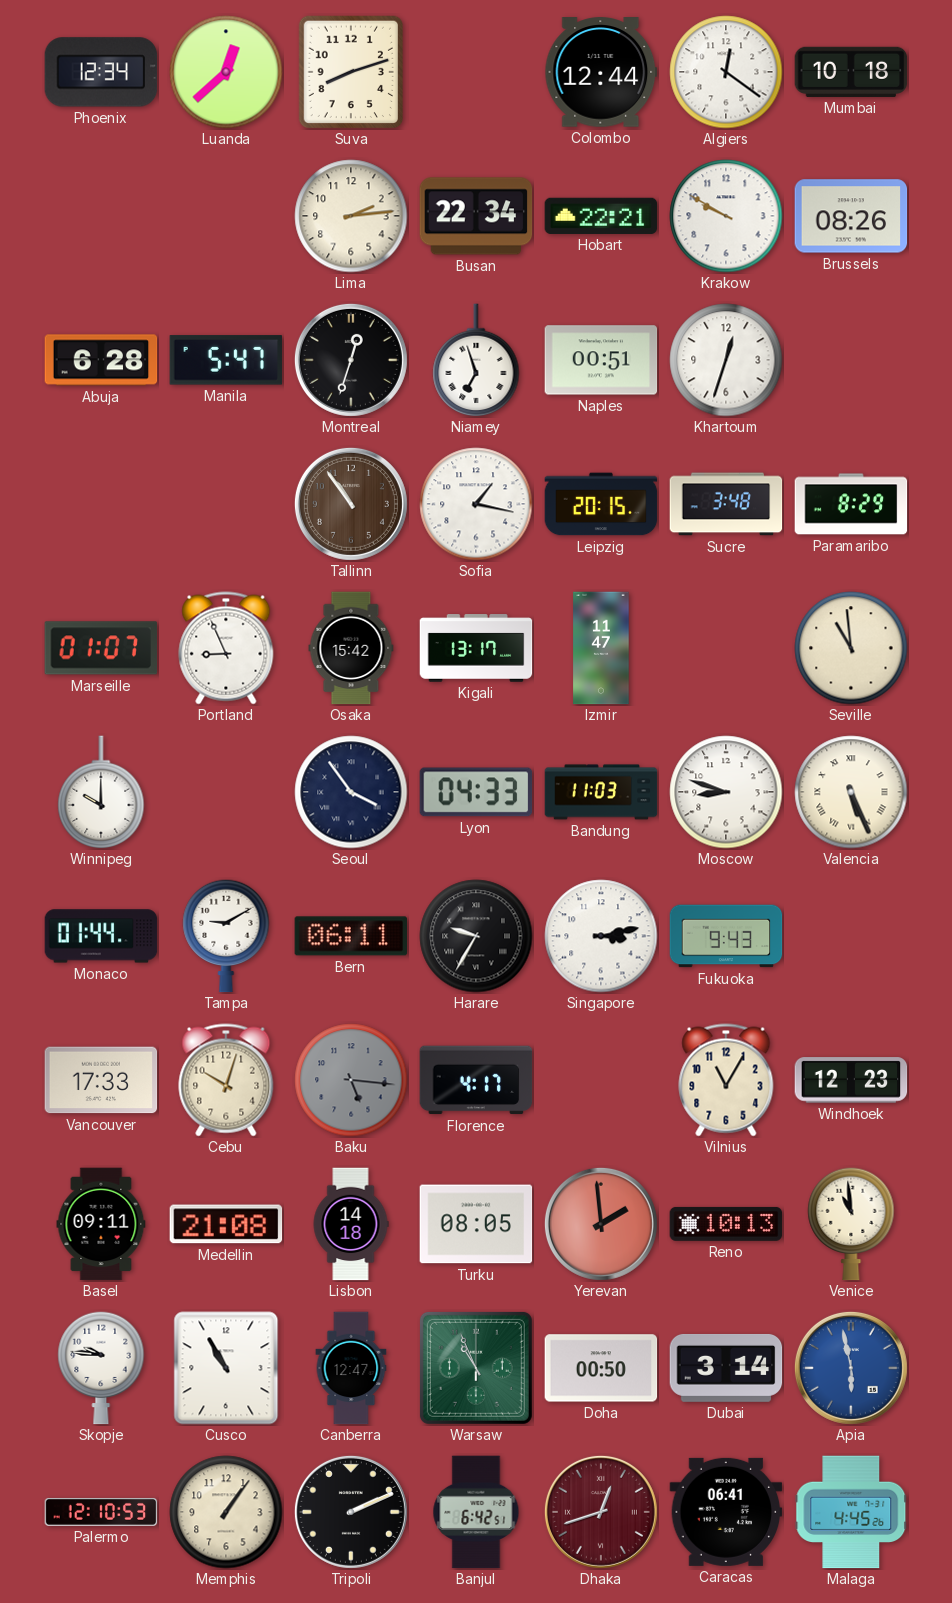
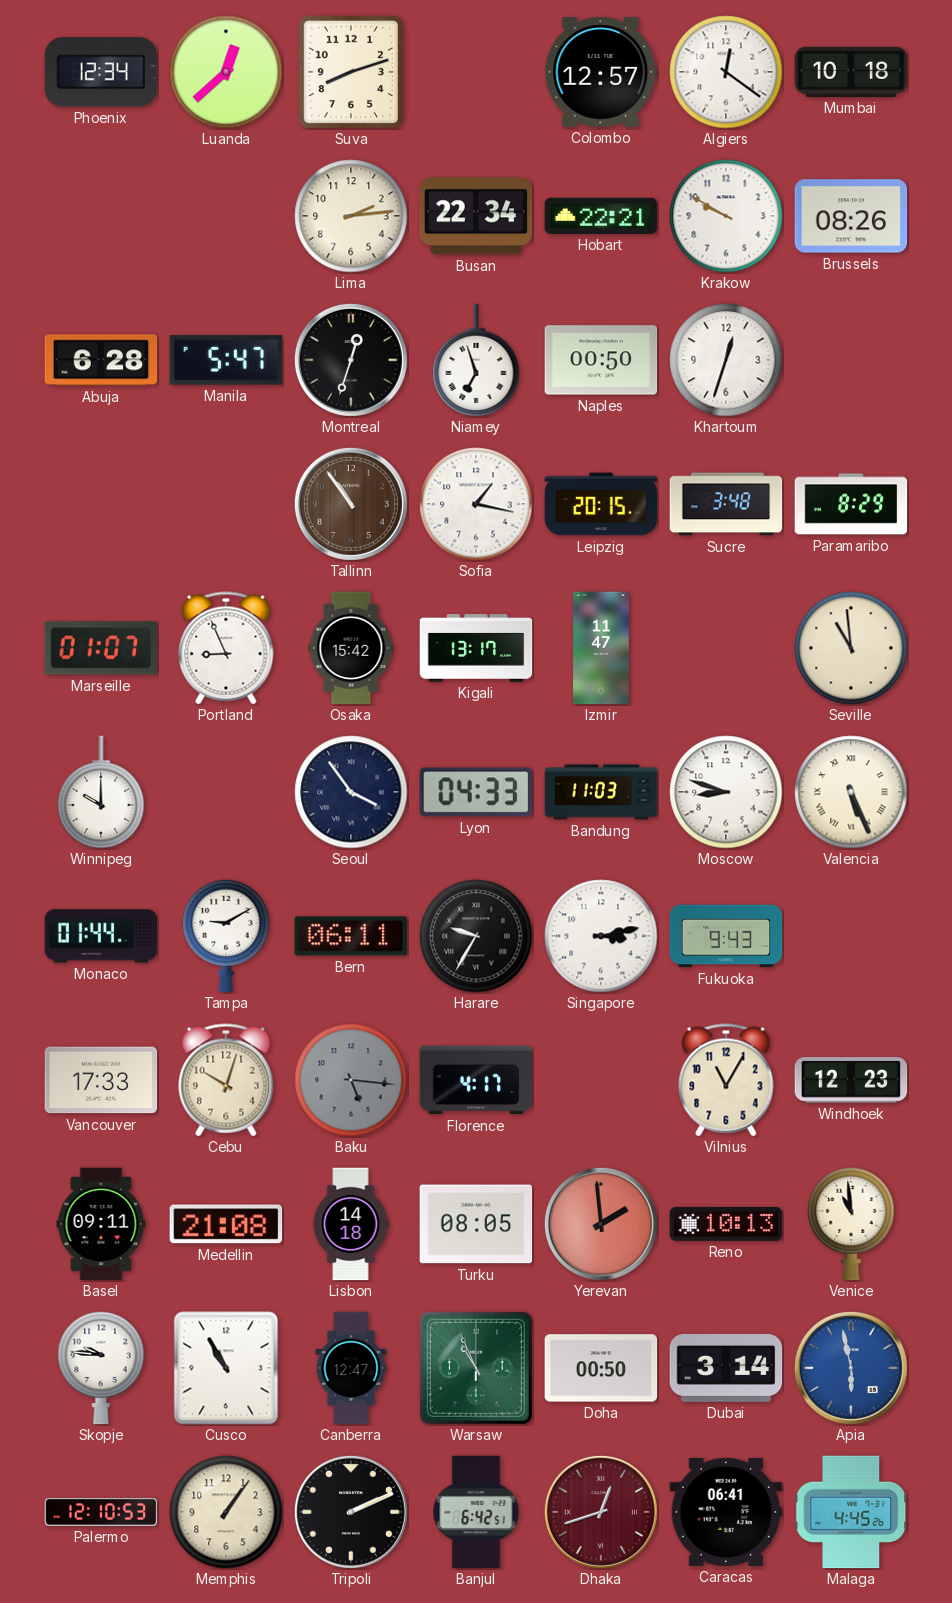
Colombo: 12:44 -> 12:57 (601, 72)
Naples: 00:51 -> 00:50 (601, 360)
